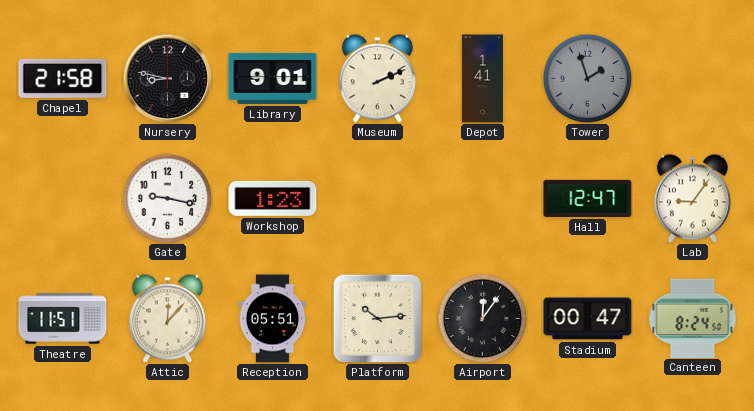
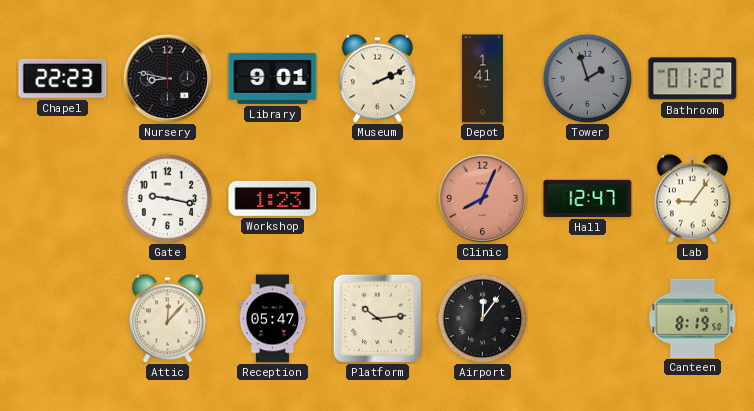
Chapel: 21:58 -> 22:23 (63, 78)
Bathroom: none -> 01:22 (693, 79)
Clinic: none -> 8:04 (482, 198)
Theatre: 11:51 -> none (63, 319)
Reception: 05:51 -> 05:47 (273, 319)
Stadium: 00:47 -> none (588, 319)
Canteen: 8:24 -> 8:19 (693, 318)
